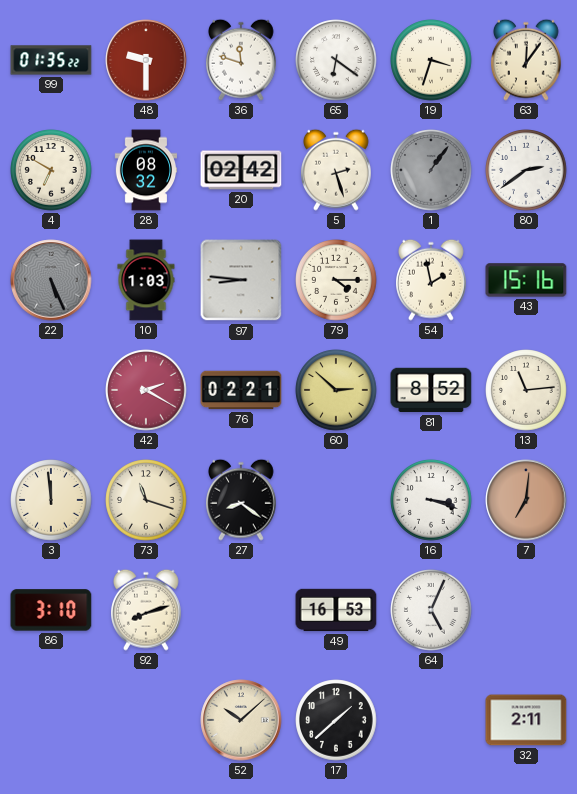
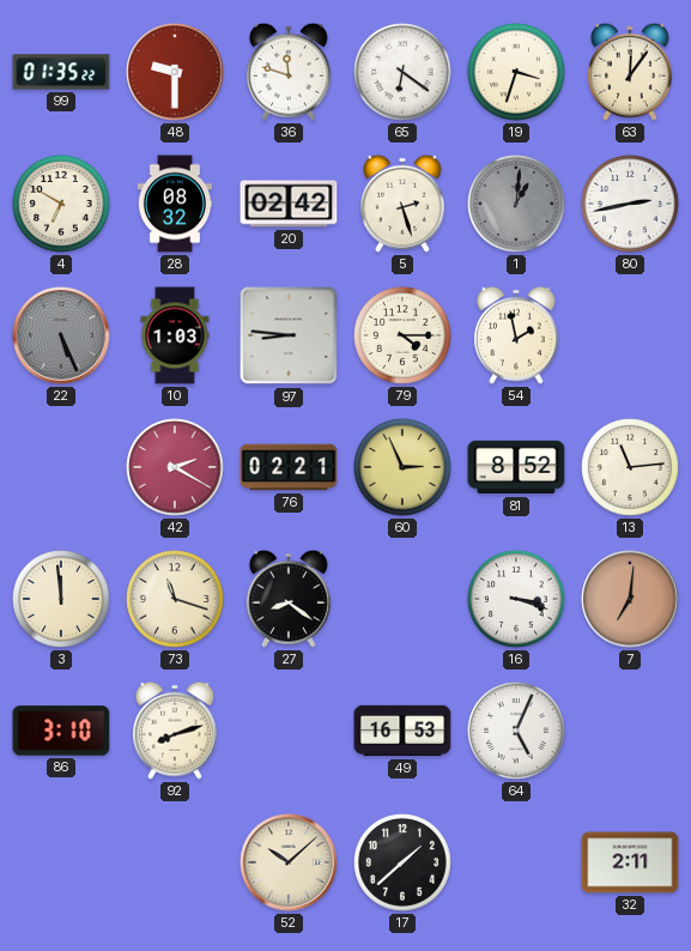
1: 1:06 -> 1:01 (516, 204)
80: 2:39 -> 2:43 (630, 204)
43: 15:16 -> none (526, 280)
60: 2:52 -> 2:56 (402, 467)
